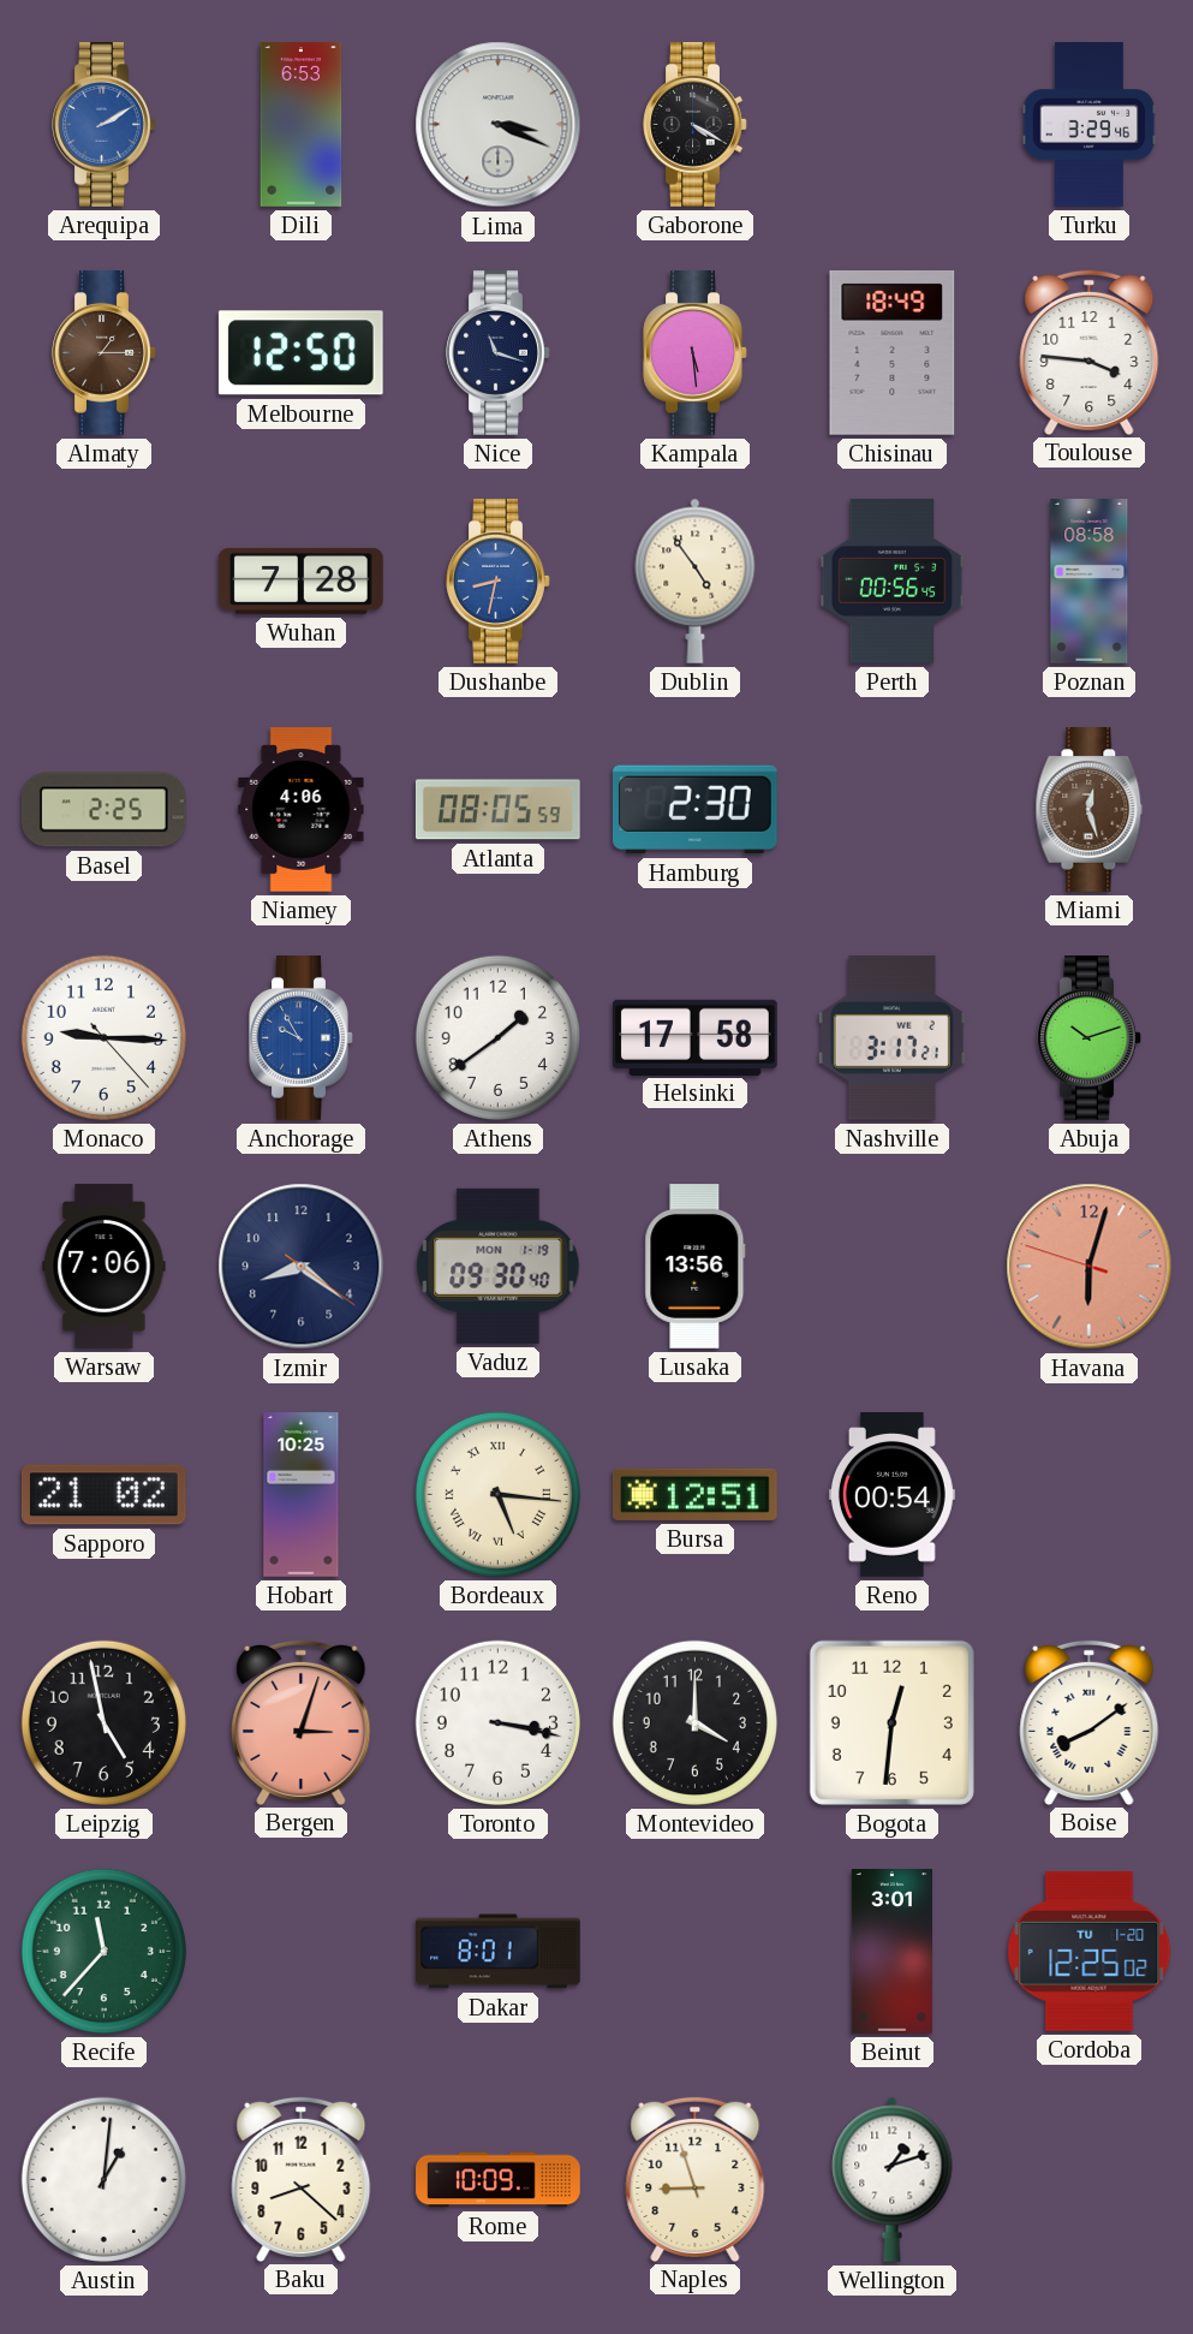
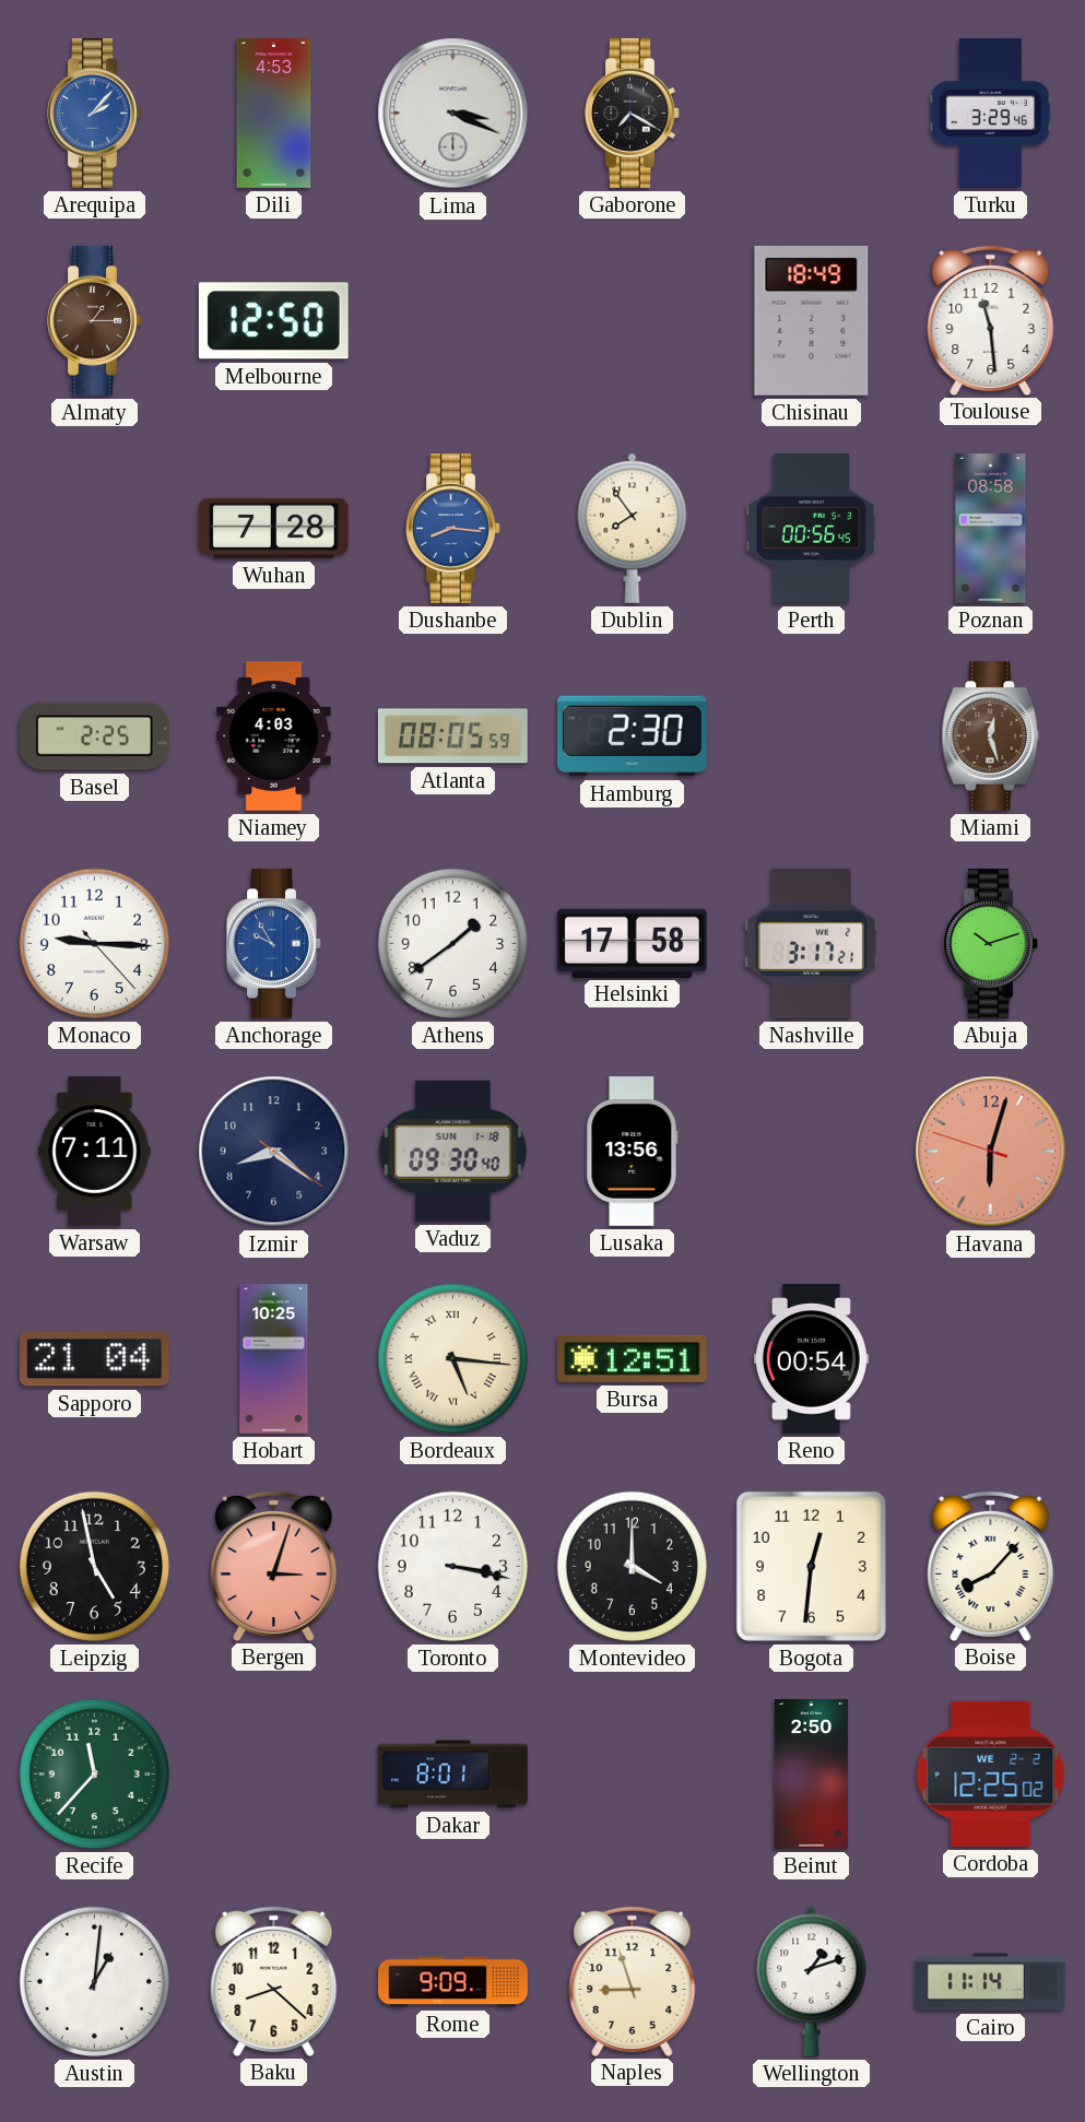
Arequipa: 2:10 -> 2:07 (95, 114)
Dili: 6:53 -> 4:53 (274, 114)
Gaborone: 4:20 -> 7:20 (633, 114)
Nice: 11:18 -> none (499, 353)
Kampala: 5:29 -> none (696, 353)
Toulouse: 3:46 -> 11:29 (991, 320)
Dushanbe: 8:32 -> 8:16 (453, 529)
Dublin: 4:54 -> 7:54 (633, 528)
Niamey: 4:06 -> 4:03 (274, 736)
Warsaw: 7:06 -> 7:11 (95, 1152)
Vaduz date: MON 1-19 -> SUN 1-18 (453, 1151)
Sapporo: 21:02 -> 21:04 (94, 1359)
Boise: 8:09 -> 8:07 (991, 1566)
Beirut: 3:01 -> 2:50 (811, 1775)
Cordoba date: TU 1-20 -> WE 2-2 (991, 1773)
Rome: 10:09 -> 9:09 (453, 1982)
Cairo: none -> 11:14 (991, 1982)
